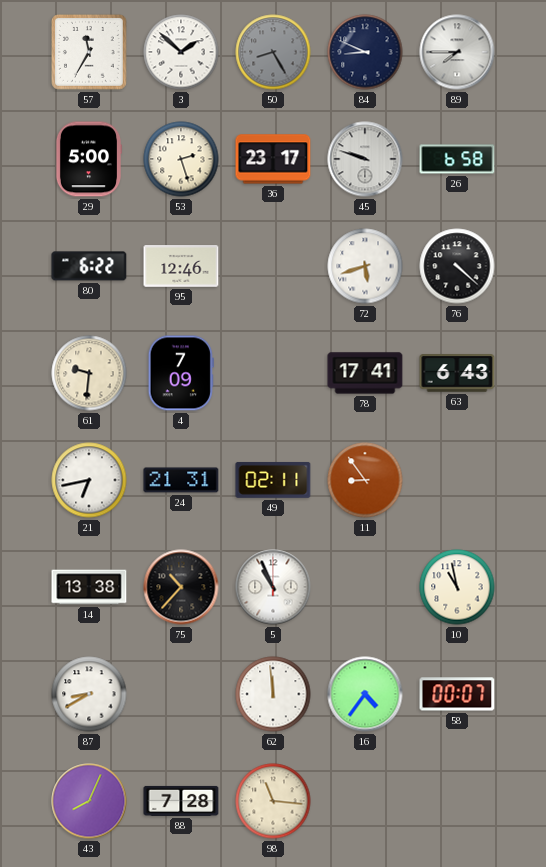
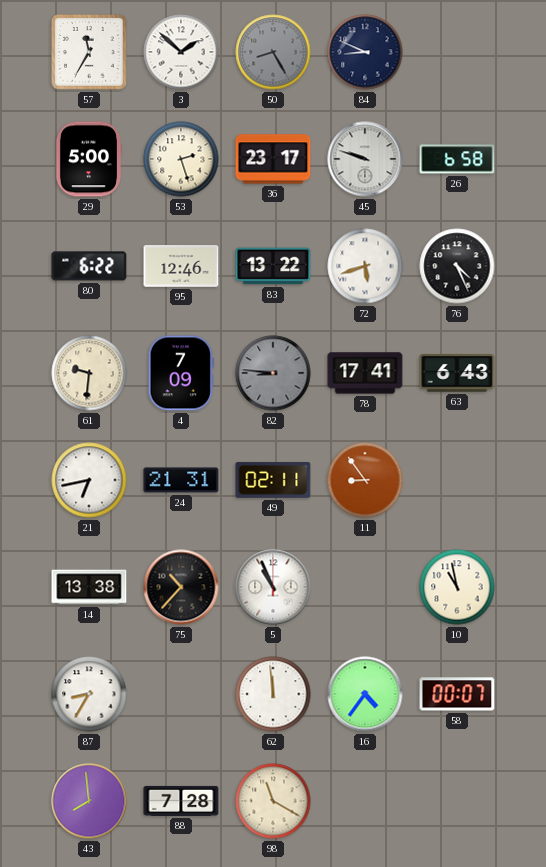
89: 7:45 -> none (457, 52)
83: none -> 13:22 (273, 266)
76: 4:22 -> 4:26 (457, 266)
82: none -> 8:46 (273, 373)
87: 8:40 -> 8:35 (89, 694)
43: 8:04 -> 7:59 (89, 801)
98: 11:16 -> 11:20 (273, 801)
